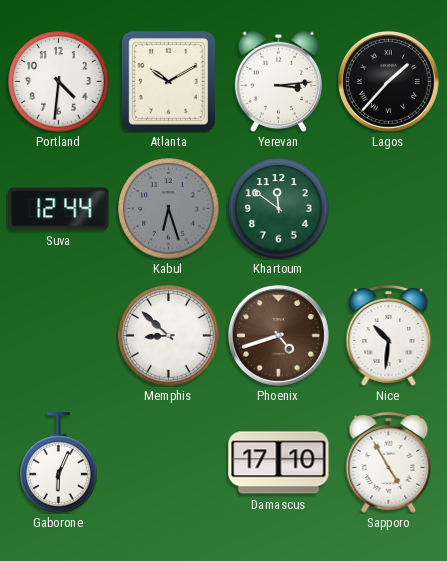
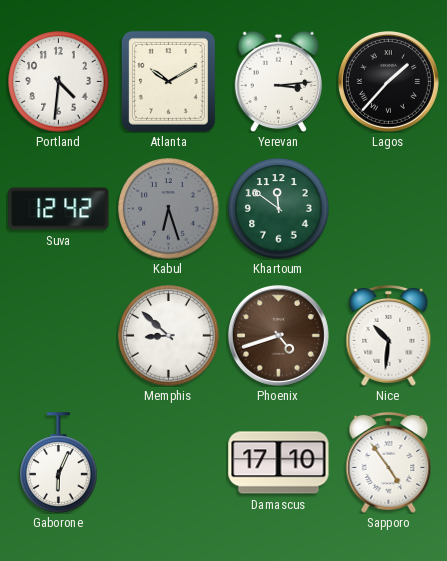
Suva: 12:44 -> 12:42 (59, 209)
Sapporo: 4:55 -> 4:54 (389, 462)
